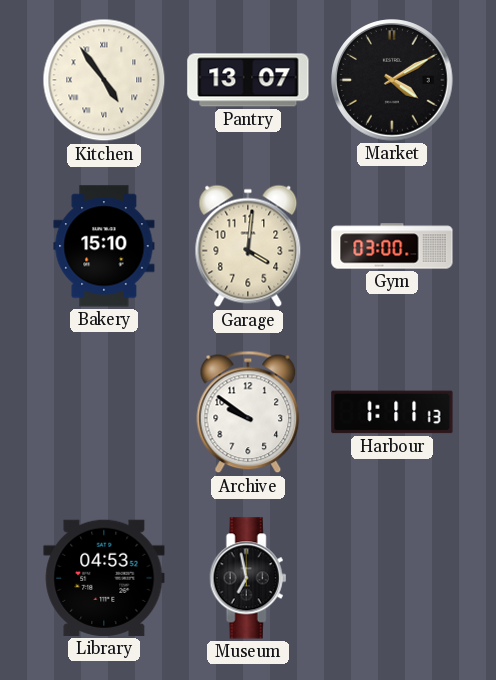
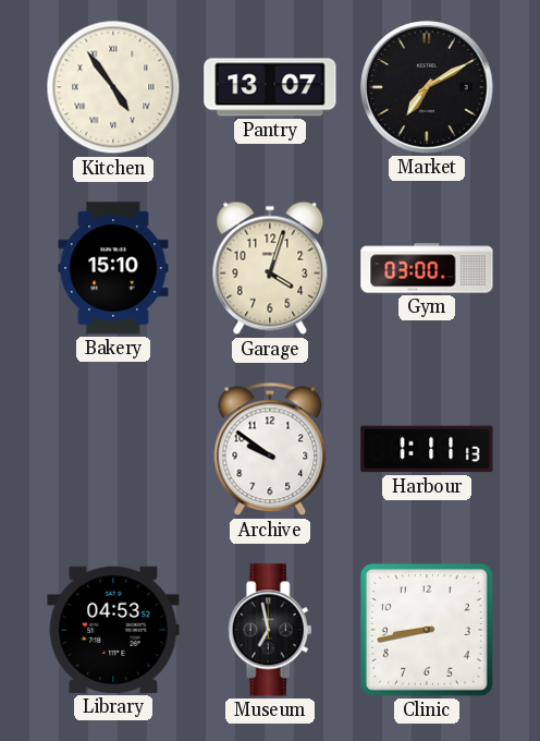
Market: 4:10 -> 7:10 (427, 87)
Garage: 4:01 -> 4:03 (270, 268)
Clinic: none -> 8:43 (427, 630)
